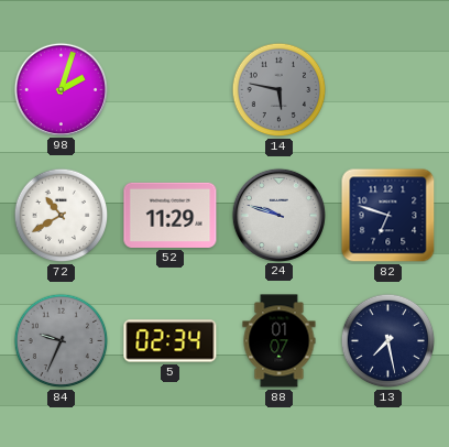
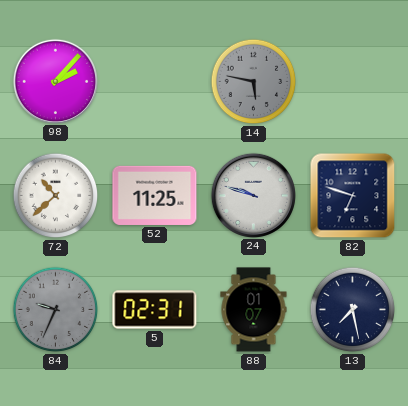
98: 2:03 -> 2:07 (55, 81)
72: 10:40 -> 10:38 (56, 196)
52: 11:29 -> 11:25 (155, 195)
5: 02:34 -> 02:31 (155, 310)
